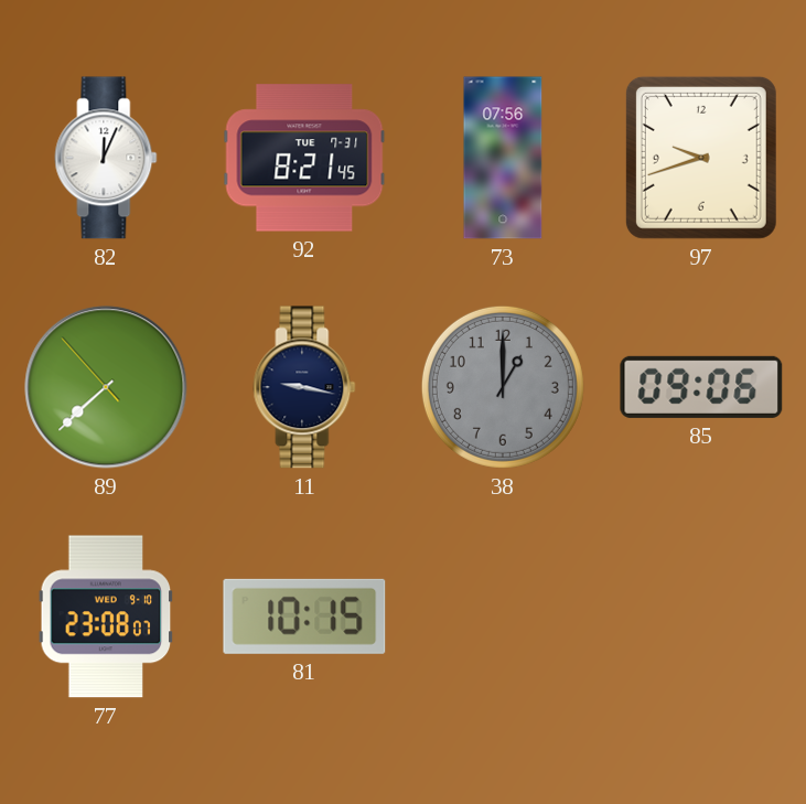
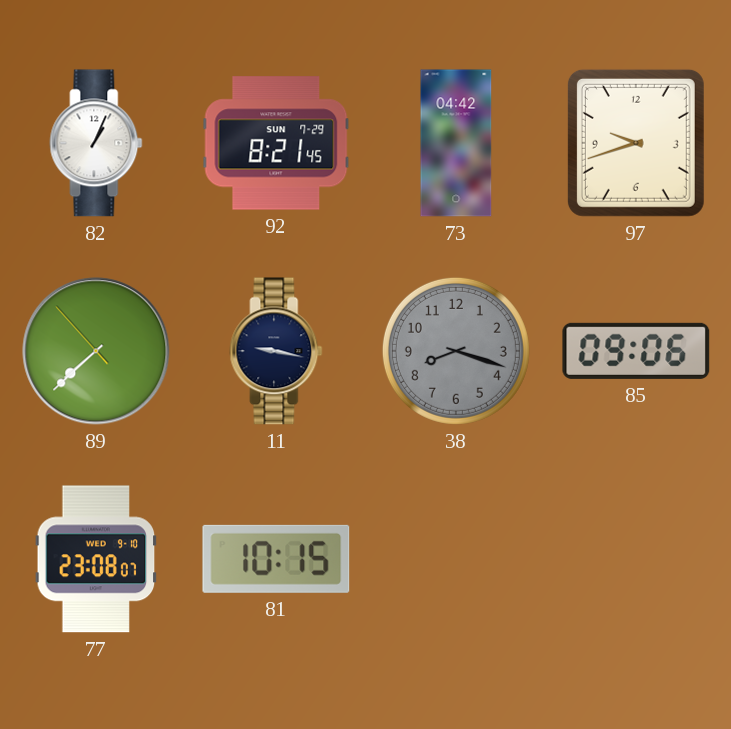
82: 12:04 -> 1:04 (96, 143)
92 date: TUE 7-31 -> SUN 7-29 (276, 143)
73: 07:56 -> 04:42 (456, 143)
38: 1:00 -> 8:18 (456, 351)
